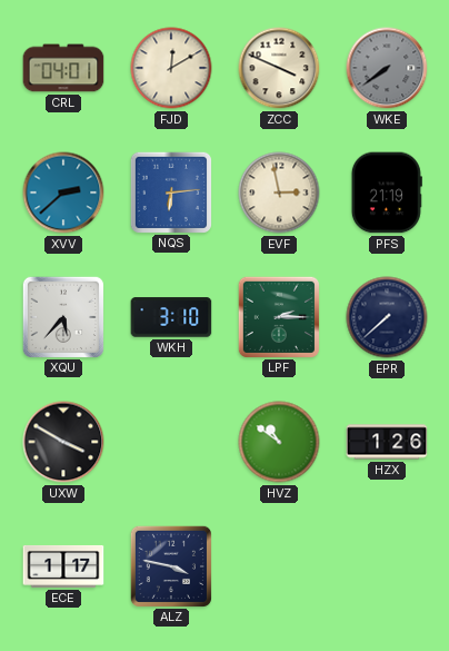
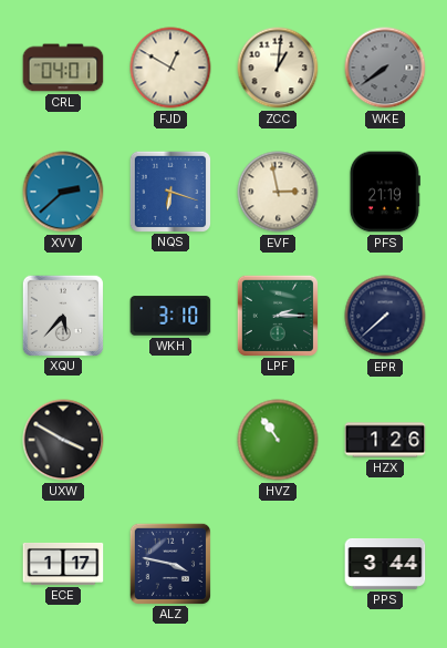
FJD: 12:10 -> 12:50 (170, 68)
ZCC: 3:49 -> 1:01 (278, 68)
NQS: 6:14 -> 6:18 (169, 191)
HVZ: 10:51 -> 10:54 (278, 440)
PPS: none -> 3:44 (385, 565)
